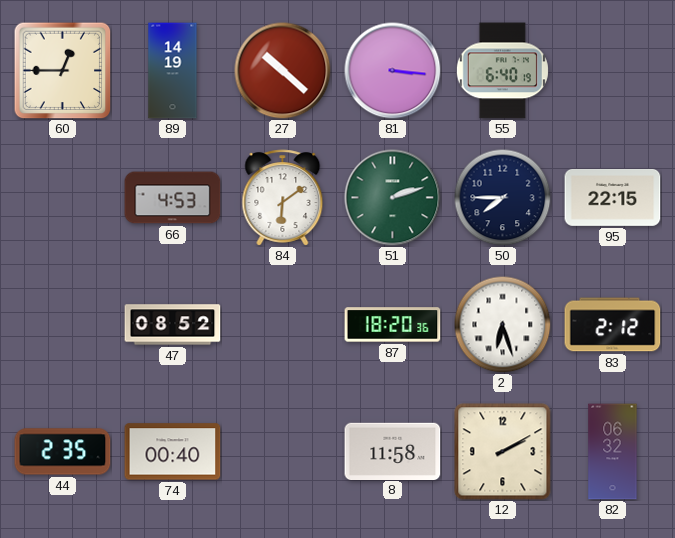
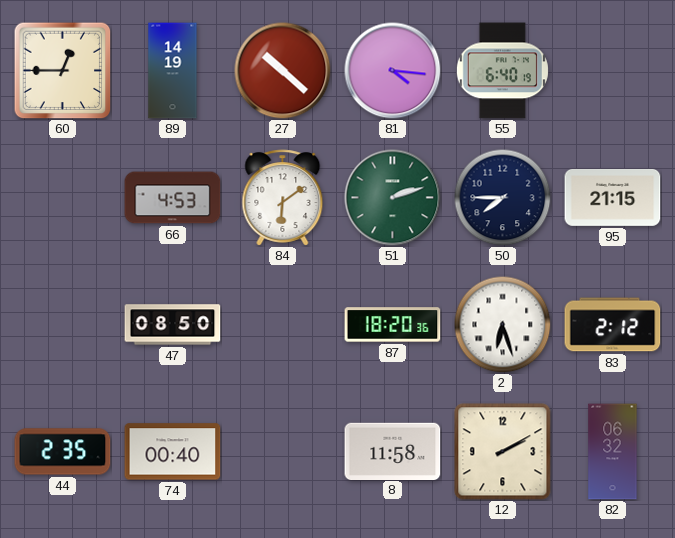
81: 3:16 -> 4:16 (393, 71)
95: 22:15 -> 21:15 (613, 197)
47: 08:52 -> 08:50 (173, 325)
